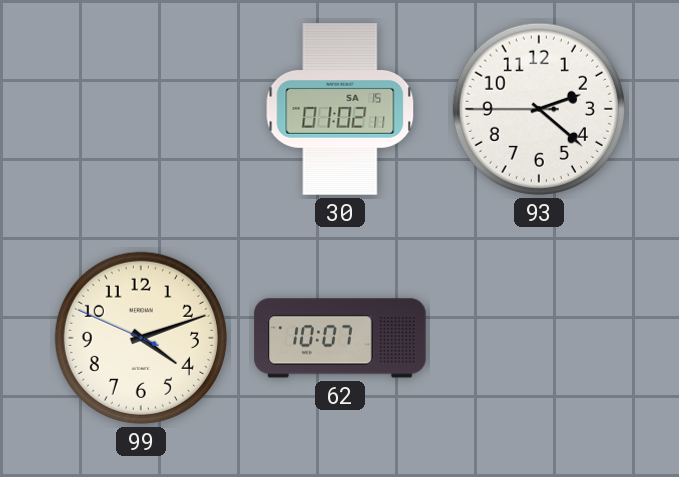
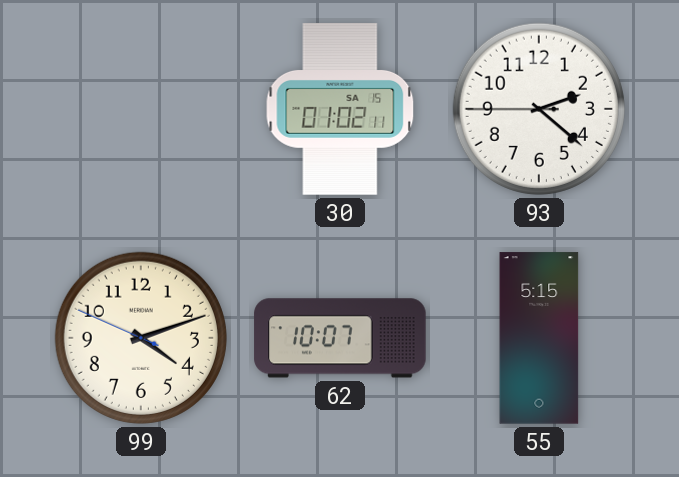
55: none -> 5:15 (539, 338)
